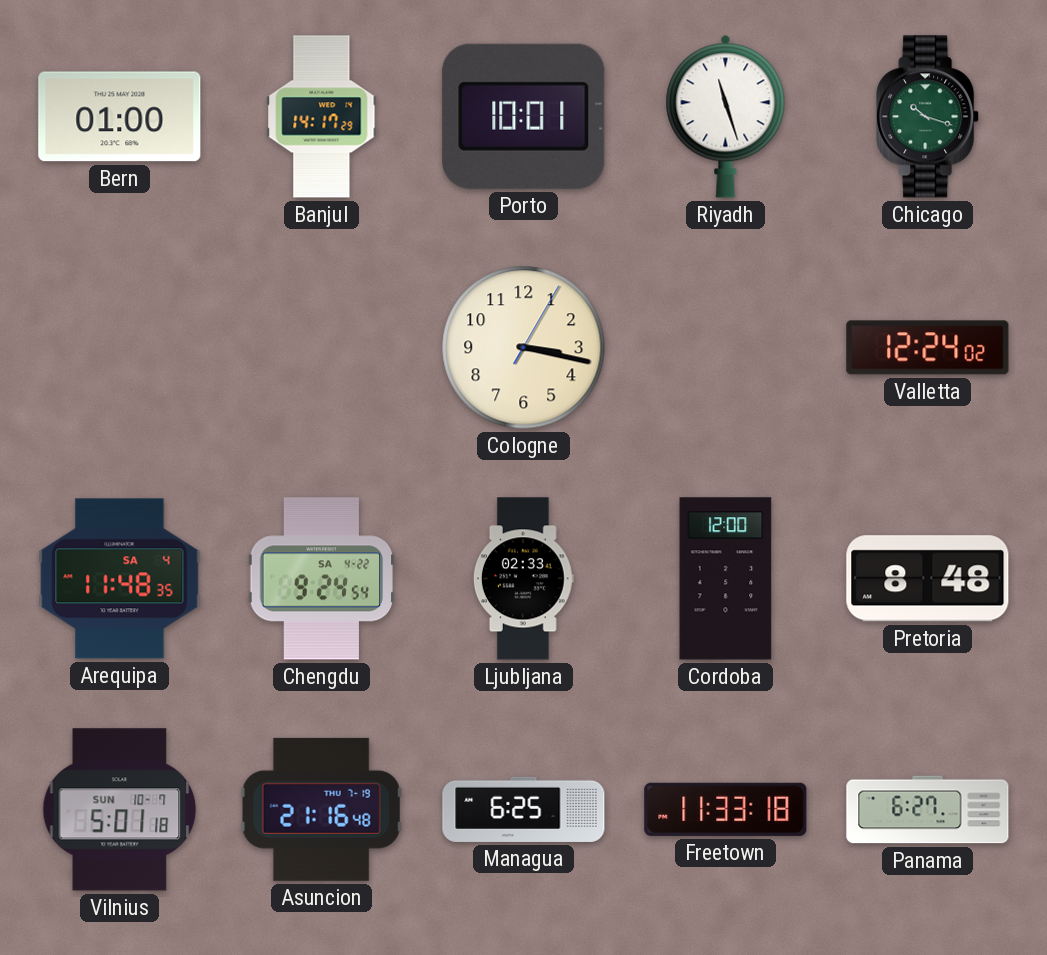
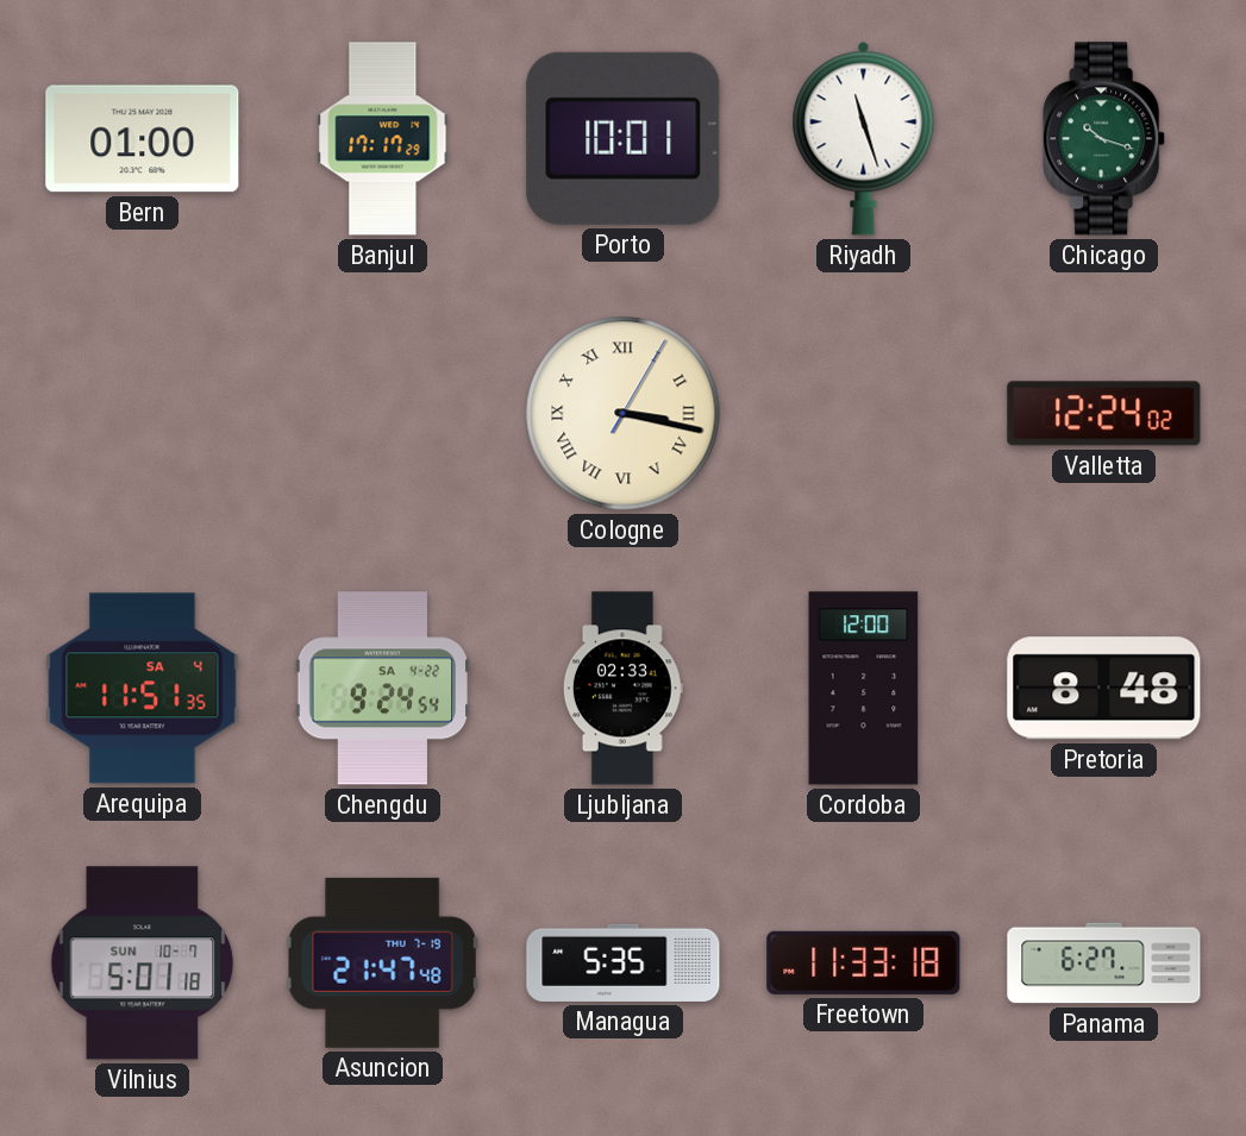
Banjul: 14:17 -> 17:17 (383, 139)
Cologne numerals: Arabic -> Roman (624, 414)
Arequipa: 11:48 -> 11:51 (143, 689)
Asuncion: 21:16 -> 21:47 (382, 962)
Managua: 6:25 -> 5:35 (624, 962)
